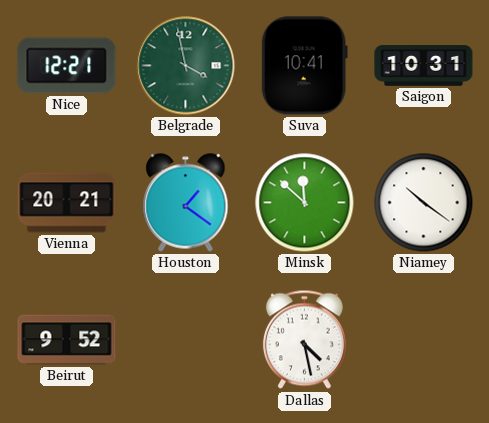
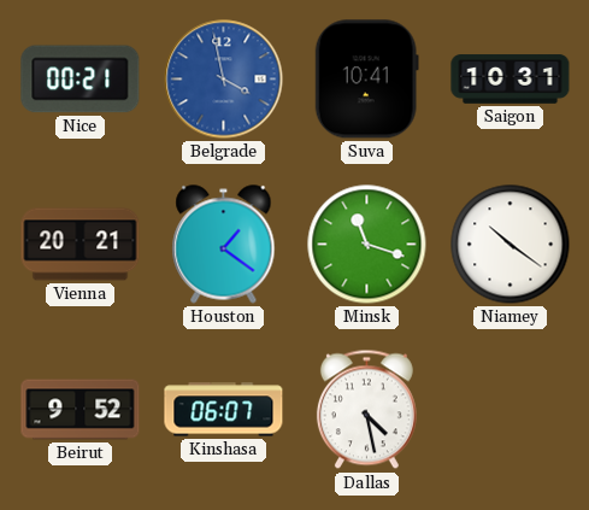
Nice: 12:21 -> 00:21 (81, 80)
Belgrade dial: green -> blue (224, 80)
Minsk: 11:52 -> 11:18 (367, 245)
Kinshasa: none -> 06:07 (224, 410)
